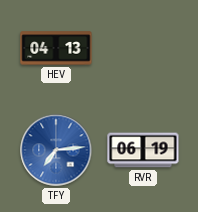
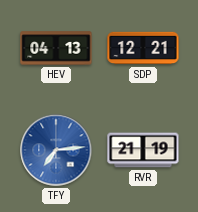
SDP: none -> 12:21 (143, 48)
RVR: 06:19 -> 21:19 (143, 150)
